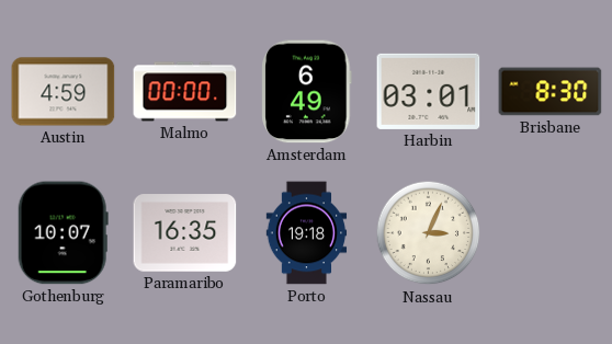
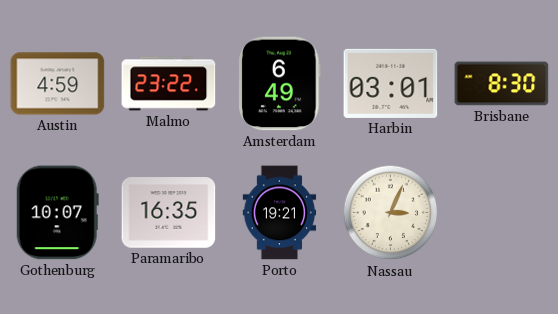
Malmo: 00:00 -> 23:22 (169, 84)
Porto: 19:18 -> 19:21 (280, 213)
